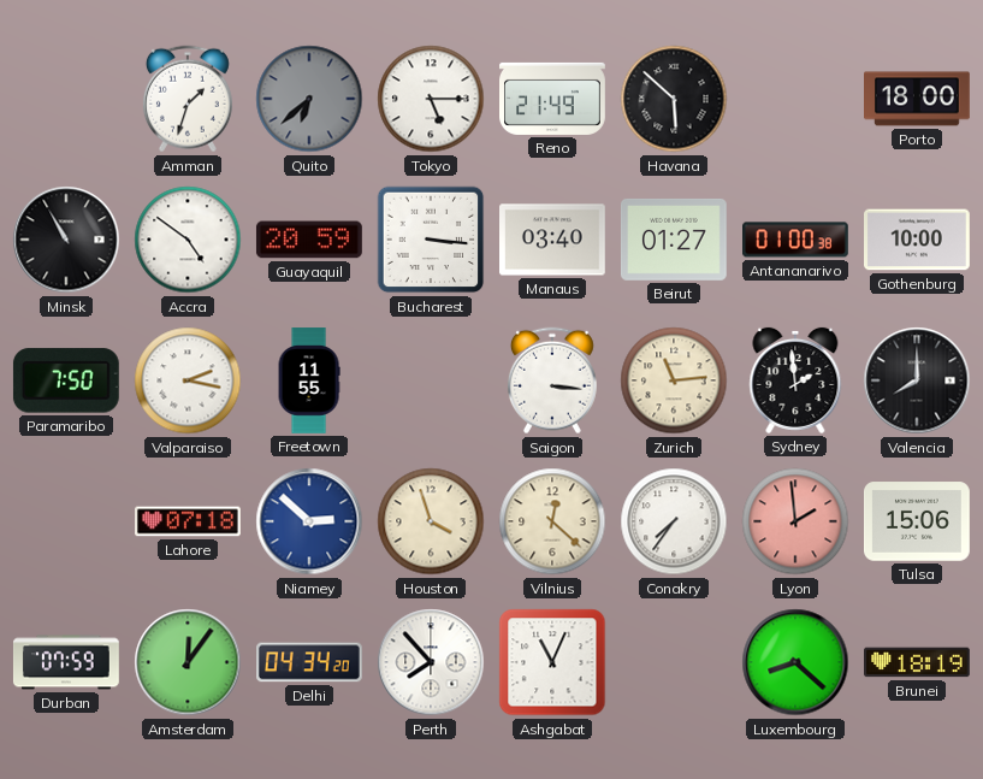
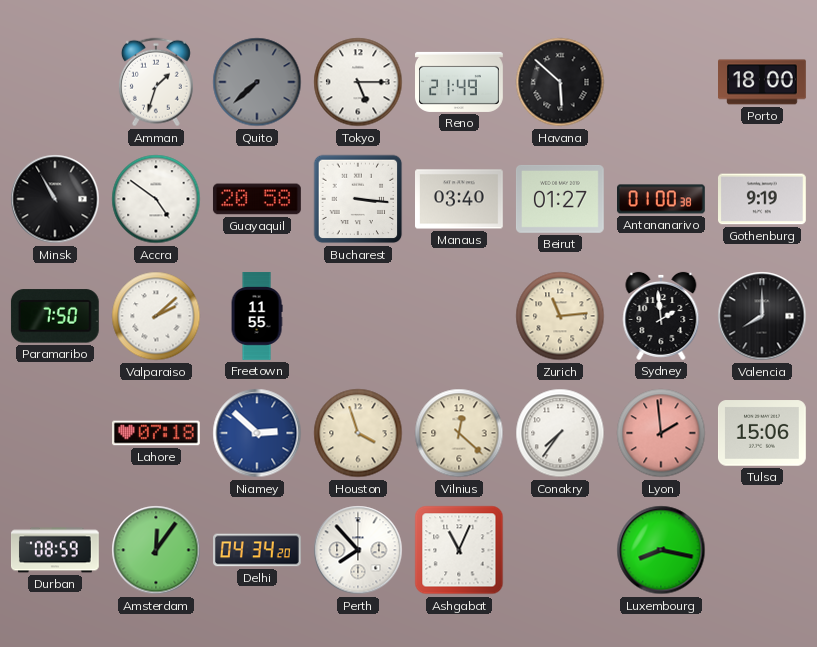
Quito: 6:38 -> 7:38 (257, 82)
Guayaquil: 20:59 -> 20:58 (257, 199)
Gothenburg: 10:00 -> 9:19 (763, 199)
Valparaiso: 2:17 -> 2:08 (156, 316)
Saigon: 3:16 -> none (552, 380)
Durban: 07:59 -> 08:59 (55, 550)
Luxembourg: 8:22 -> 8:17 (661, 550)
Brunei: 18:19 -> none (918, 662)
